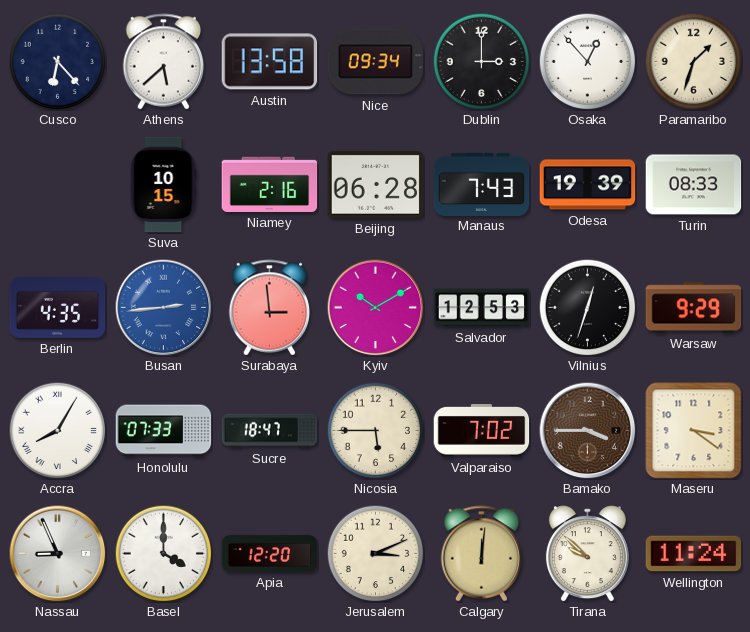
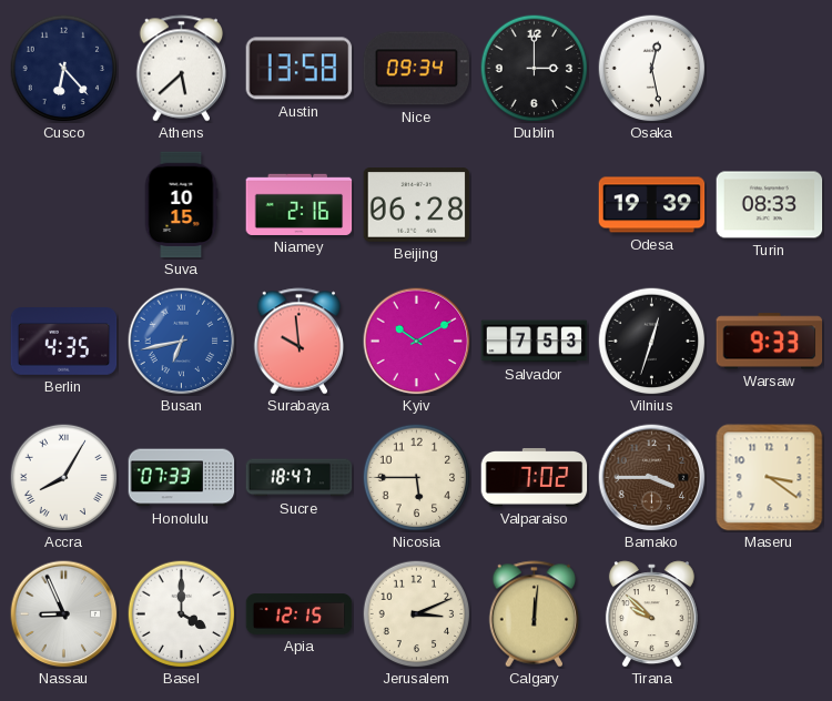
Osaka: 12:53 -> 12:28 (651, 68)
Paramaribo: 1:33 -> none (693, 61)
Manaus: 7:43 -> none (482, 184)
Busan: 2:44 -> 6:43 (182, 342)
Surabaya: 2:59 -> 9:59 (300, 342)
Salvador: 12:53 -> 7:53 (535, 342)
Warsaw: 9:29 -> 9:33 (770, 342)
Apia: 12:20 -> 12:15 (300, 614)
Wellington: 11:24 -> none (694, 554)
